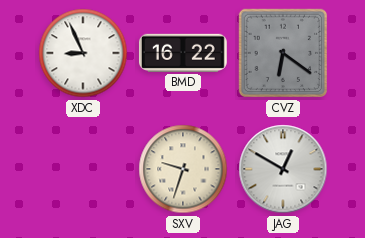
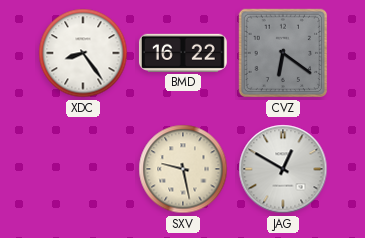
XDC: 8:56 -> 8:24 (83, 53)
SXV: 9:33 -> 9:28 (183, 169)
